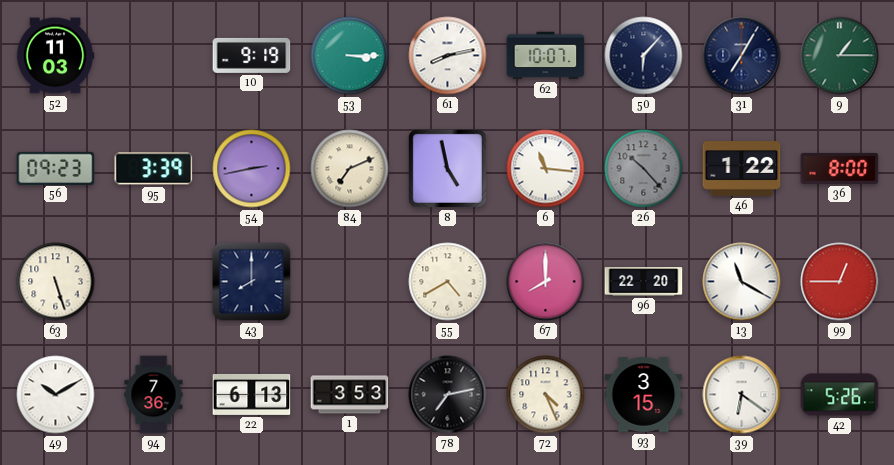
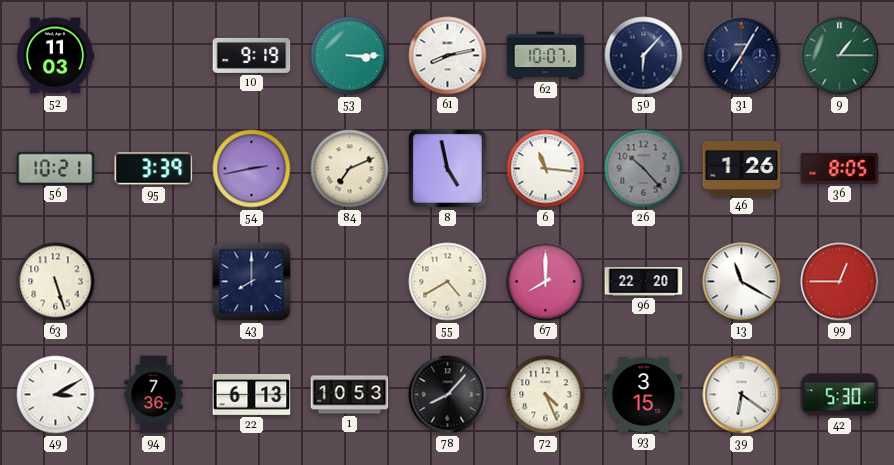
56: 09:23 -> 10:21 (56, 168)
46: 1:22 -> 1:26 (742, 169)
36: 8:00 -> 8:05 (840, 168)
49: 10:10 -> 3:10 (56, 395)
1: 3:53 -> 10:53 (350, 395)
78: 7:13 -> 8:07 (448, 395)
42: 5:26 -> 5:30 (840, 395)
